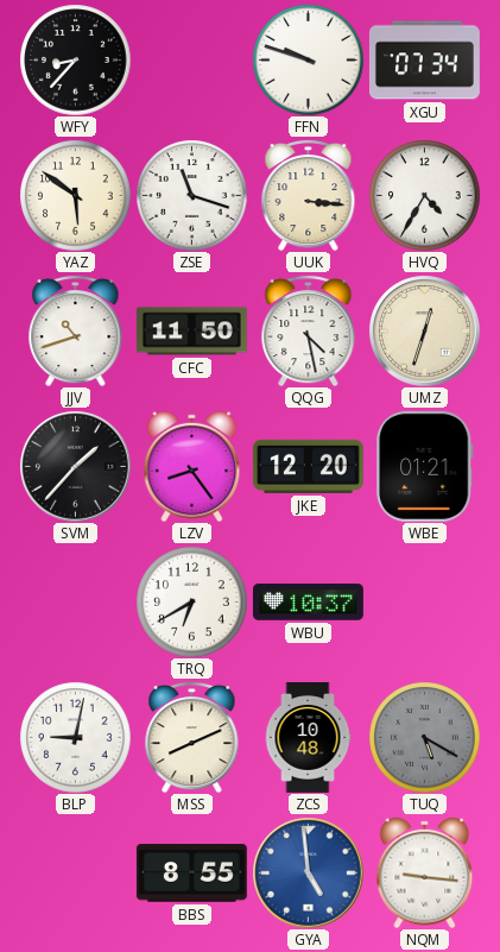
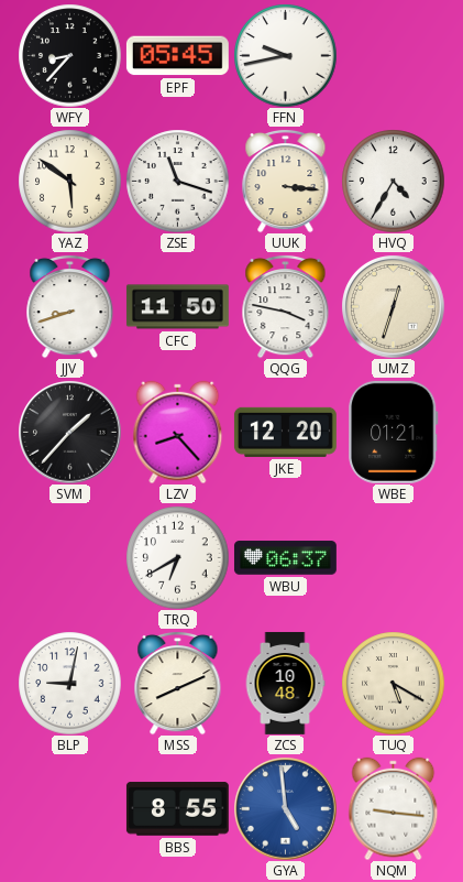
EPF: none -> 05:45 (177, 56)
FFN: 9:48 -> 9:43 (285, 55)
XGU: 07:34 -> none (424, 61)
JJV: 10:42 -> 8:42 (70, 306)
QQG: 4:28 -> 3:47 (286, 306)
LZV: 8:24 -> 8:23 (178, 432)
WBU: 10:37 -> 06:37 (285, 558)
TUQ dial: grey -> cream (393, 683)
